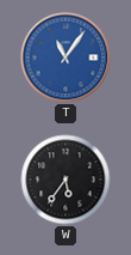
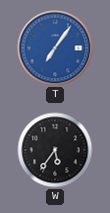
T: 11:06 -> 7:06 (55, 48)
